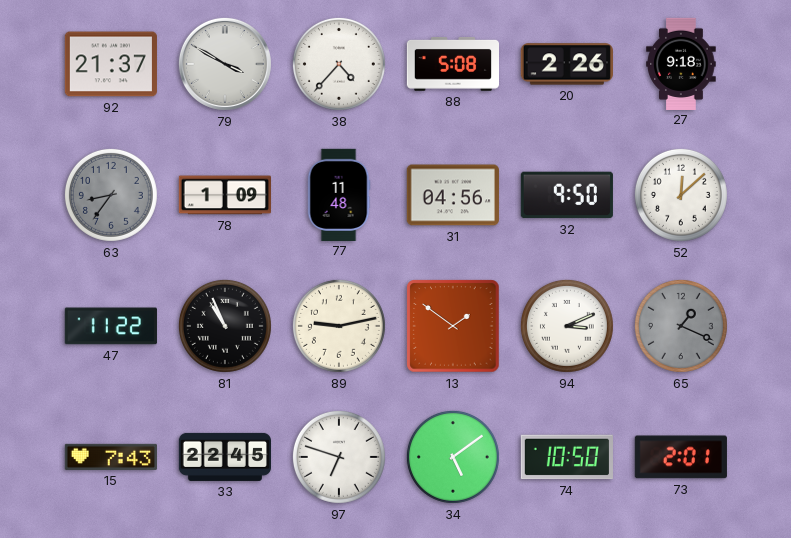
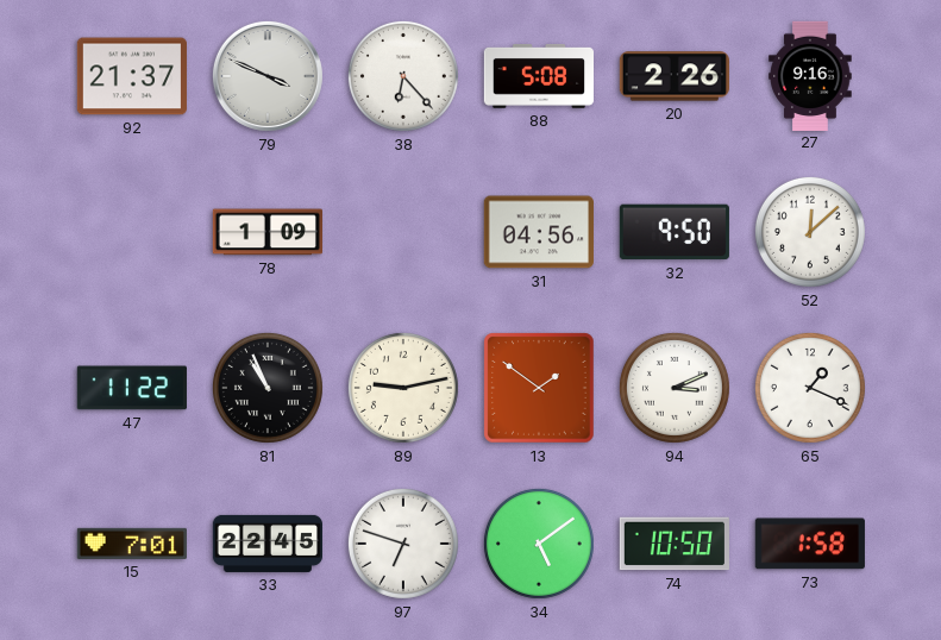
79: 3:50 -> 3:49 (268, 76)
38: 4:37 -> 6:23 (403, 76)
27: 9:18 -> 9:16 (810, 75)
63: 8:36 -> none (111, 195)
77: 11:48 -> none (339, 194)
65 dial: grey -> white (810, 388)
15: 7:43 -> 7:01 (132, 544)
73: 2:01 -> 1:58 (810, 544)
